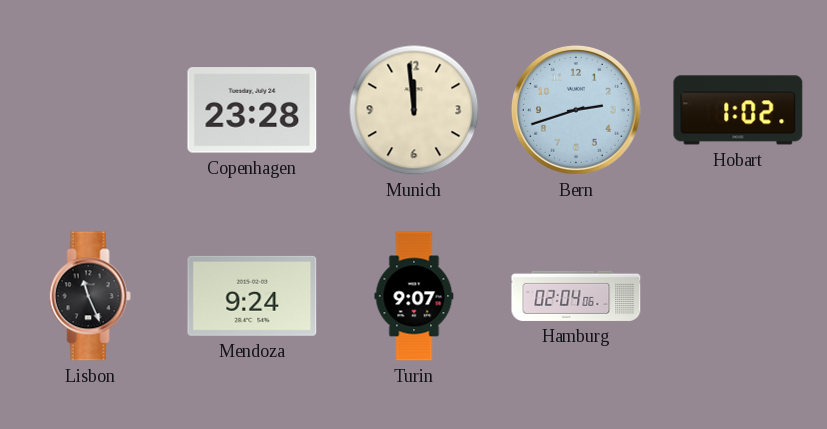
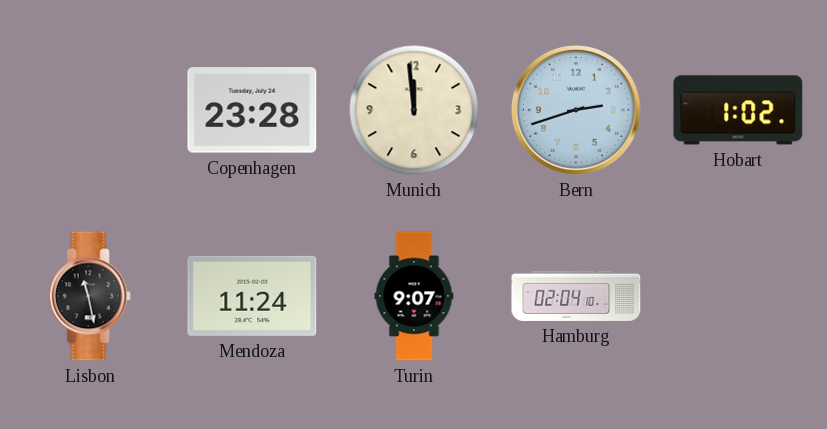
Lisbon: 11:26 -> 11:28 (90, 296)
Mendoza: 9:24 -> 11:24 (252, 296)
Hamburg: 02:04:06 -> 02:04:10 (576, 296)
